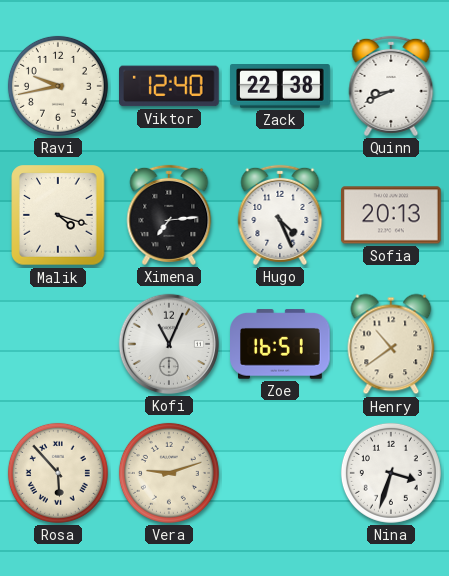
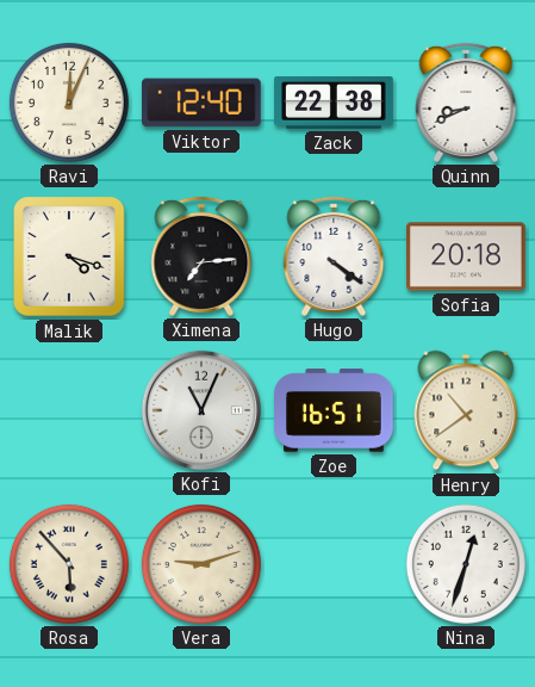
Ravi: 9:43 -> 12:04 (69, 103)
Hugo: 4:26 -> 4:21 (334, 256)
Sofia: 20:13 -> 20:18 (467, 256)
Nina: 3:33 -> 12:33 (466, 564)
